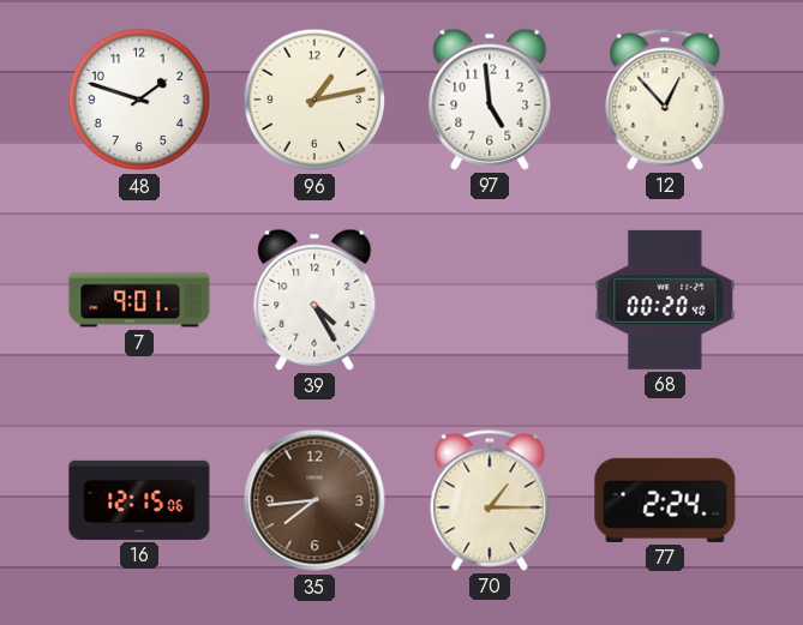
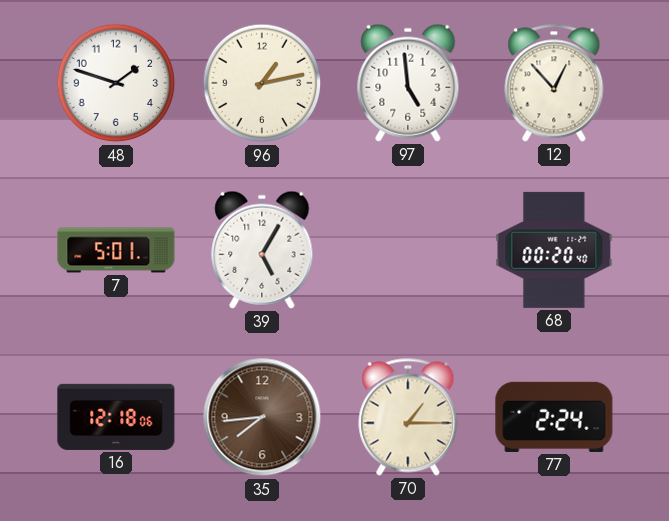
7: 9:01 -> 5:01 (116, 250)
39: 4:25 -> 5:05 (262, 250)
16: 12:15 -> 12:18 (116, 417)
